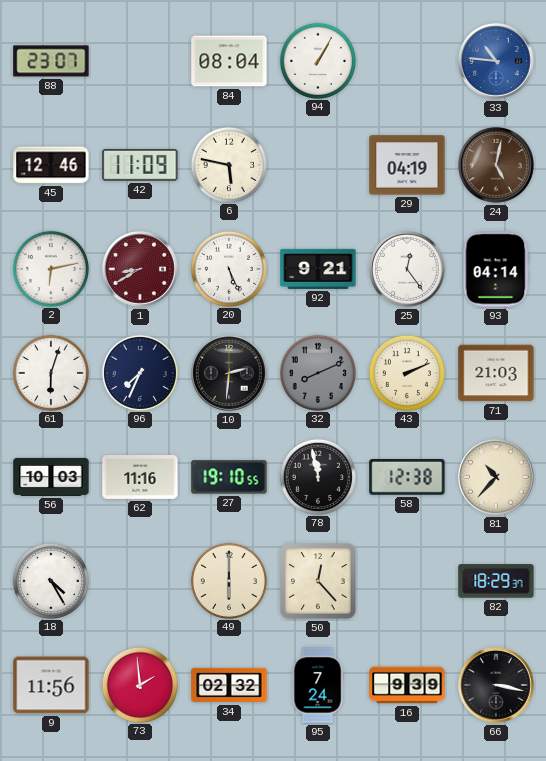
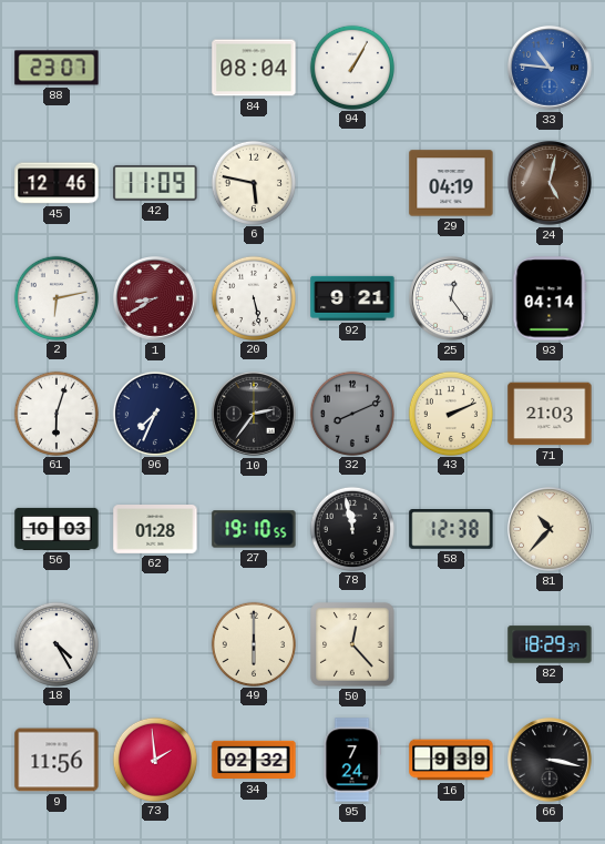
20: 5:26 -> 5:28 (253, 297)
10: 2:31 -> 2:36 (255, 415)
62: 11:16 -> 01:28 (155, 530)
